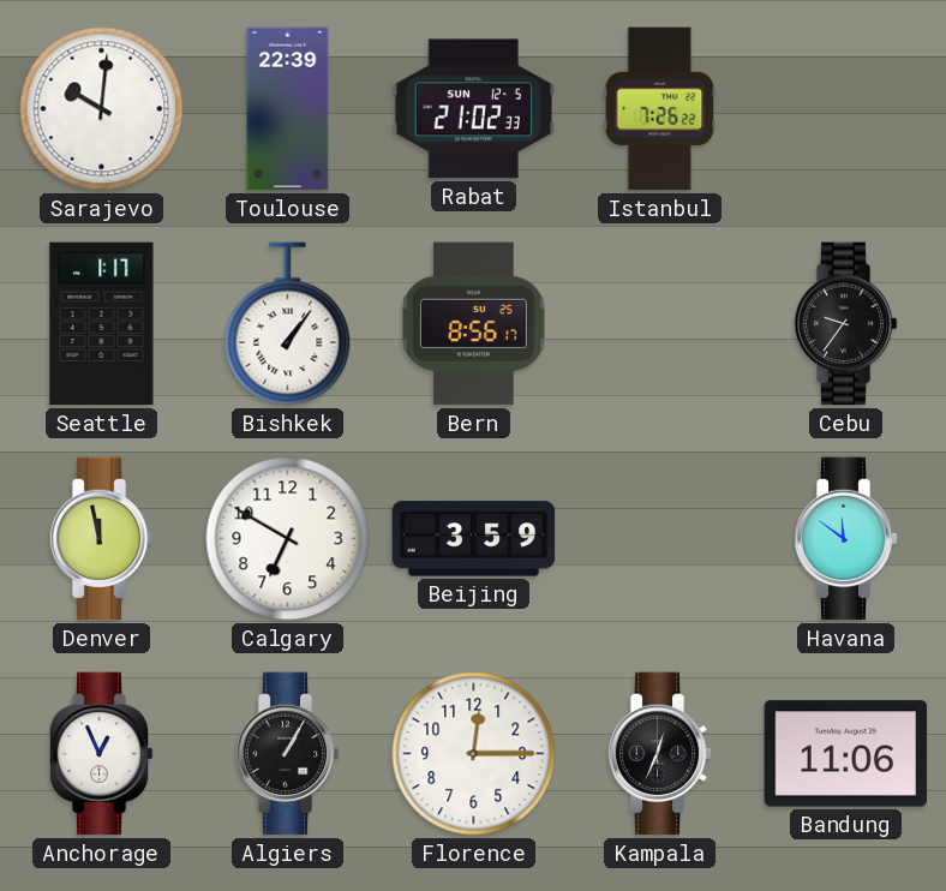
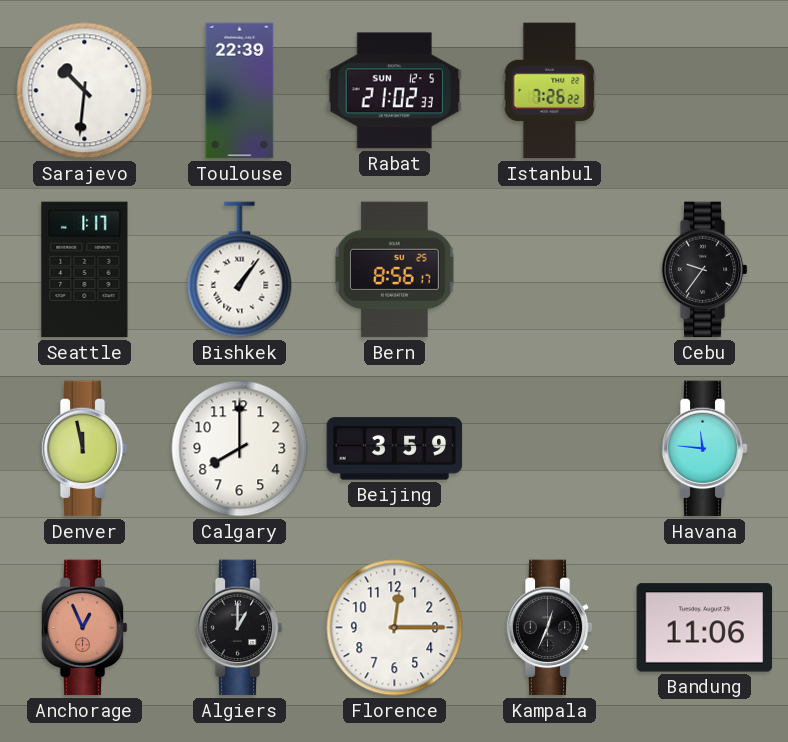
Sarajevo: 10:01 -> 10:31 (85, 91)
Calgary: 6:50 -> 8:00 (240, 449)
Havana: 11:51 -> 11:46 (704, 449)
Anchorage dial: white -> salmon (84, 628)
Algiers: 1:05 -> 1:00 (239, 628)
